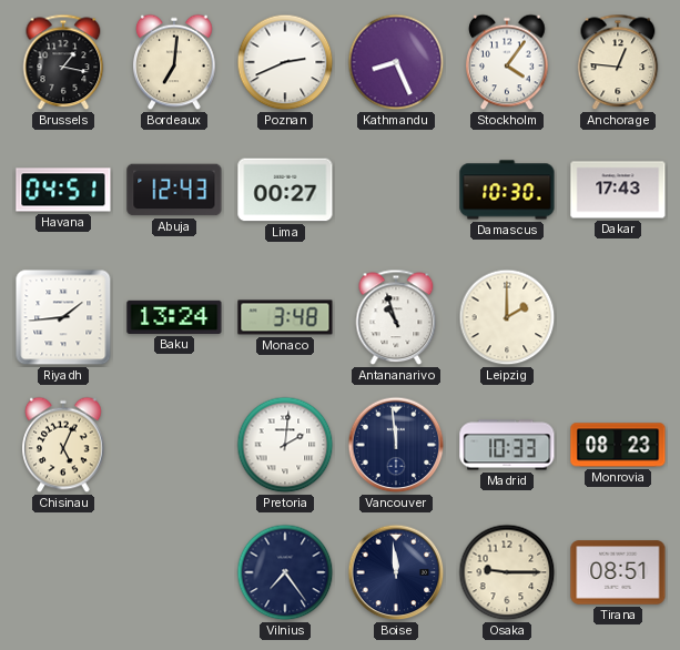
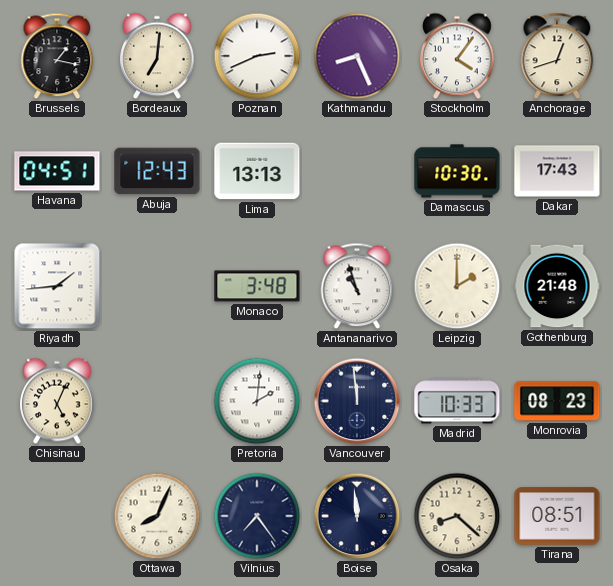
Anchorage: 12:46 -> 12:42 (557, 56)
Lima: 00:27 -> 13:13 (257, 171)
Baku: 13:24 -> none (174, 317)
Gothenburg: none -> 21:48 (557, 286)
Ottawa: none -> 8:04 (157, 516)
Osaka: 9:15 -> 8:22 (457, 516)
